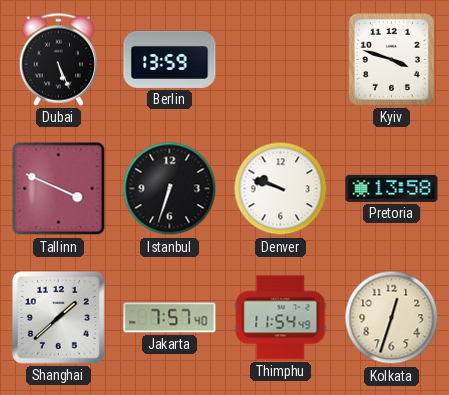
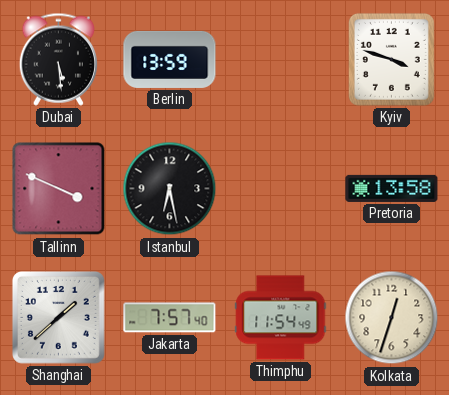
Dubai: 5:26 -> 5:29 (58, 59)
Istanbul: 6:33 -> 6:28 (170, 189)
Denver: 9:48 -> none (281, 189)
